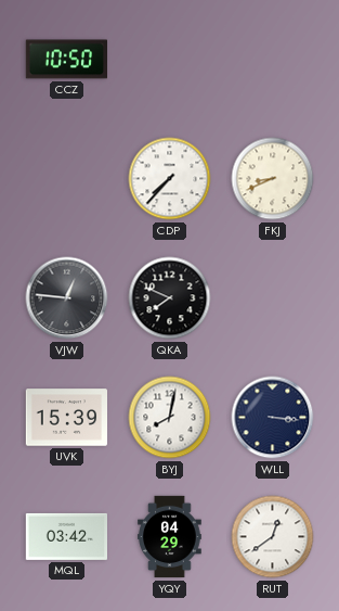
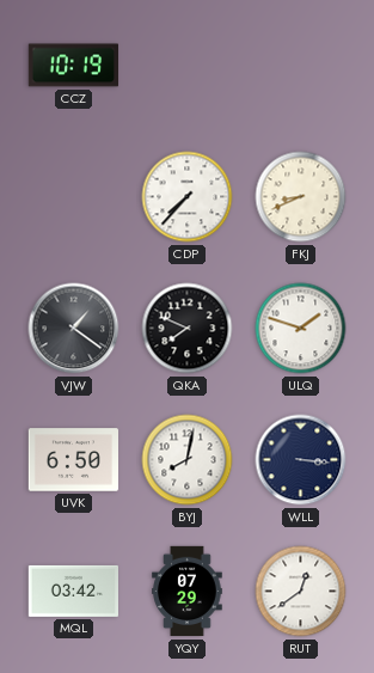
CCZ: 10:50 -> 10:19 (74, 66)
VJW: 12:46 -> 1:21 (74, 329)
ULQ: none -> 1:48 (301, 329)
UVK: 15:39 -> 6:50 (74, 460)
YQY: 04:29 -> 07:29 (188, 592)
